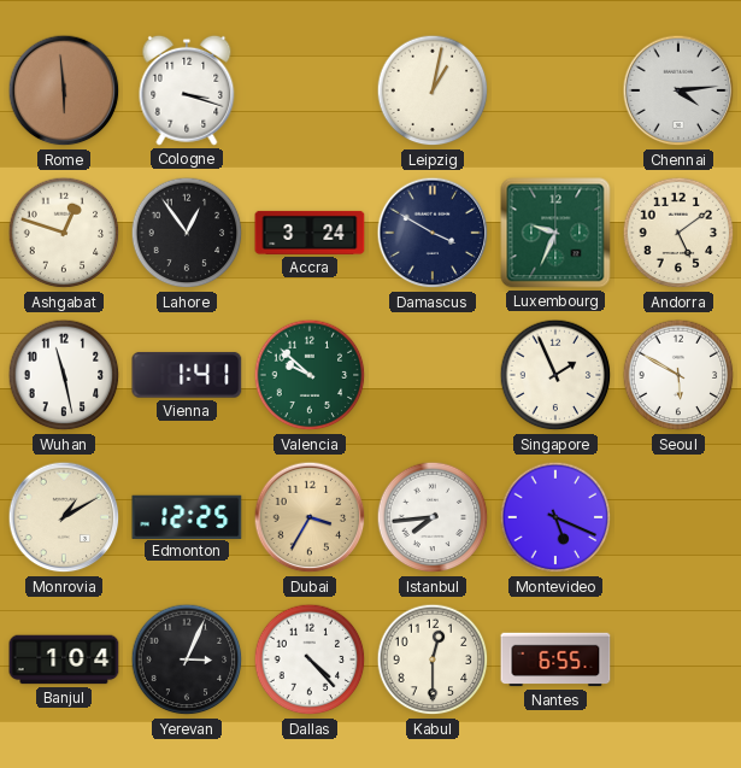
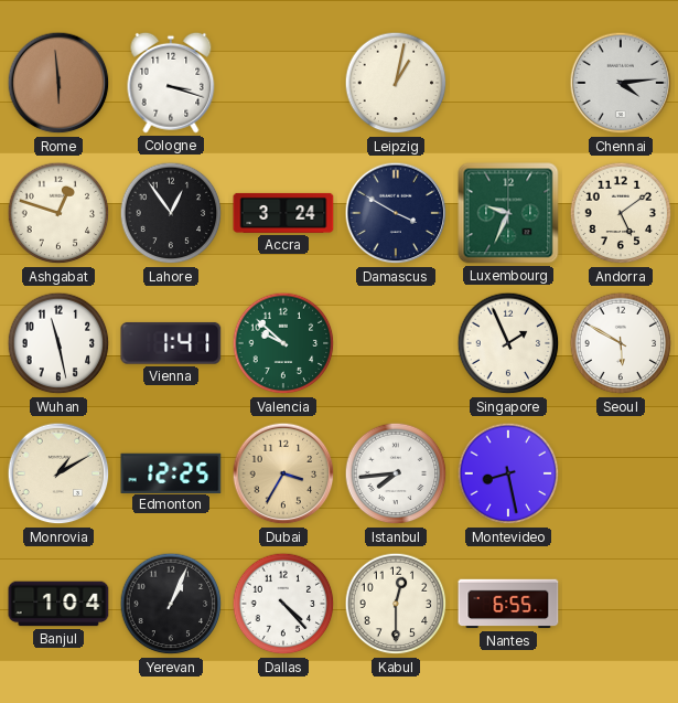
Montevideo: 5:19 -> 8:28 (508, 473)
Yerevan: 3:04 -> 1:04 (171, 604)
